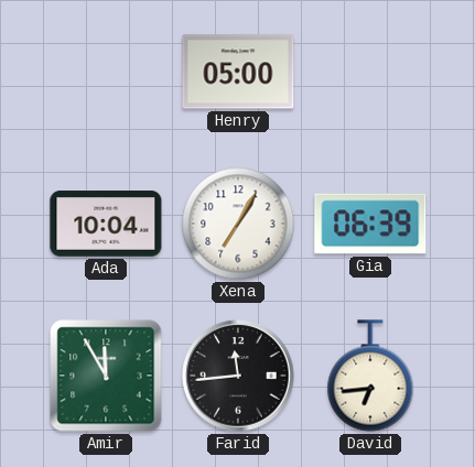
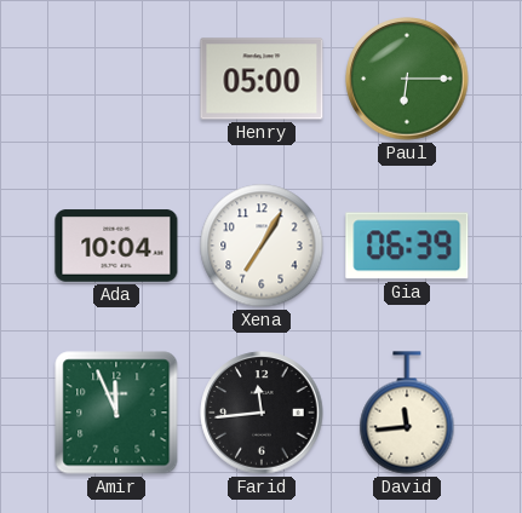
Paul: none -> 6:15 (407, 79)
Amir: 11:55 -> 11:56 (116, 413)
David: 6:44 -> 11:44 (407, 413)
